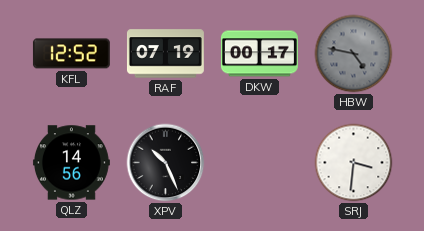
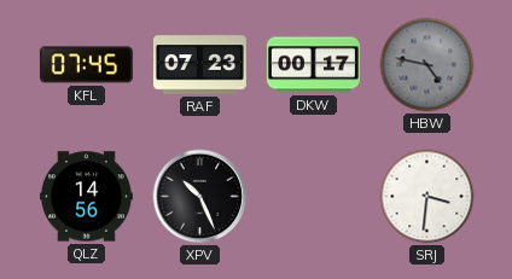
KFL: 12:52 -> 07:45 (86, 65)
RAF: 07:19 -> 07:23 (199, 65)
